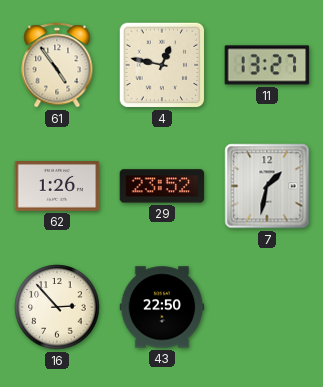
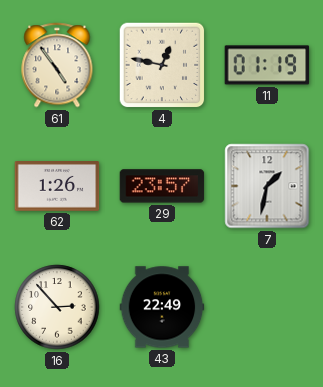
11: 13:27 -> 01:19 (267, 65)
29: 23:52 -> 23:57 (162, 186)
43: 22:50 -> 22:49 (162, 307)
